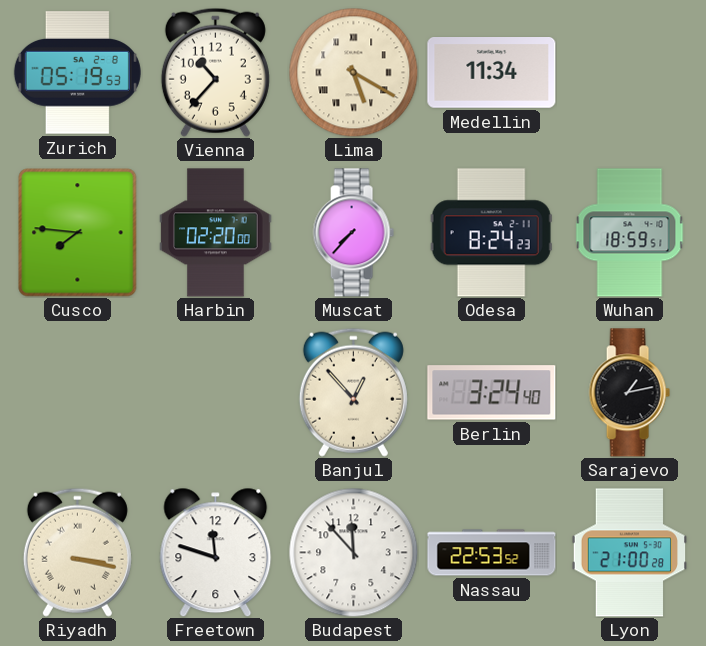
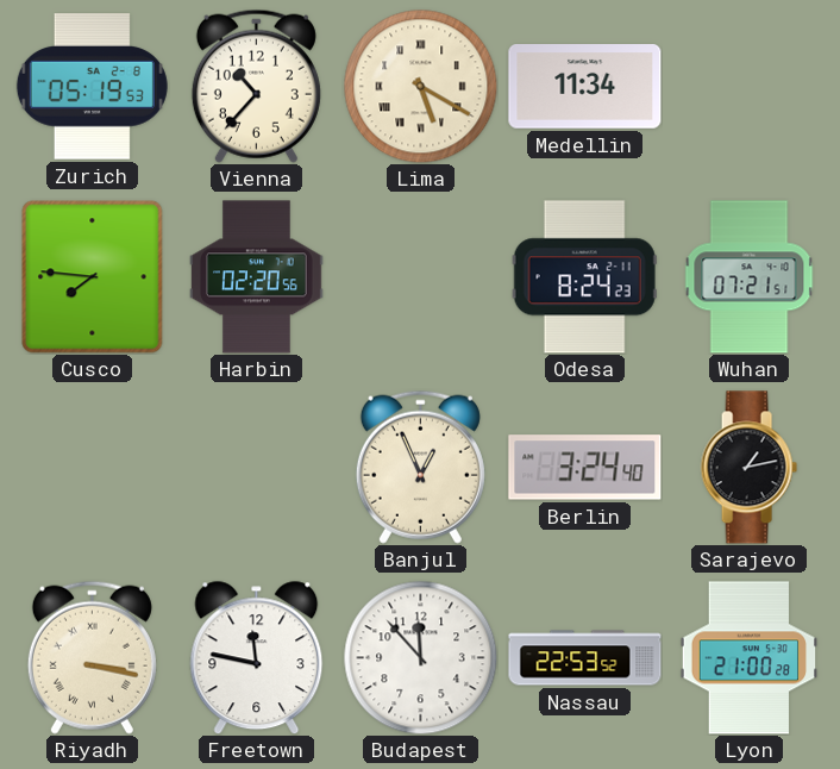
Harbin: 02:20:00 -> 02:20:56 (257, 277)
Muscat: 7:37 -> none (353, 233)
Wuhan: 18:59 -> 07:21 (750, 277)
Banjul: 12:53 -> 12:56 (420, 467)
Freetown: 11:48 -> 11:47 (257, 657)
